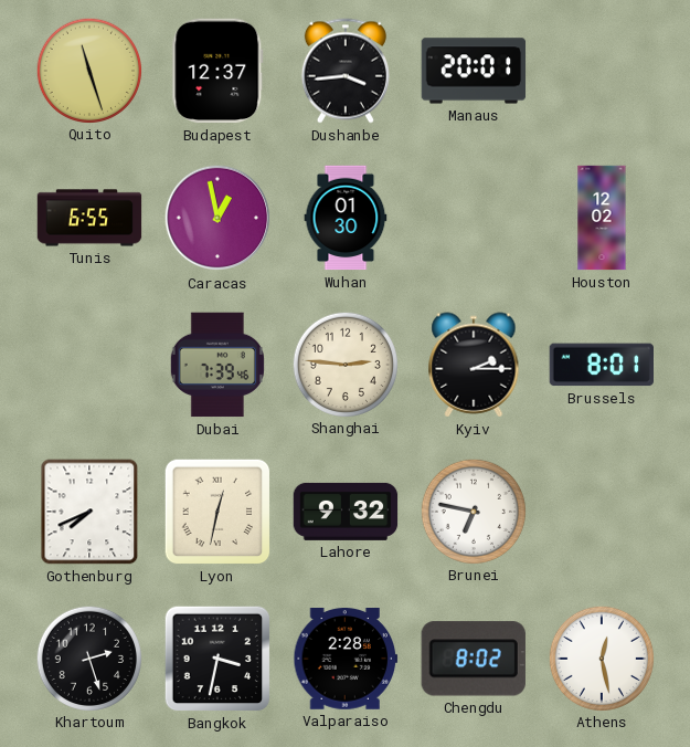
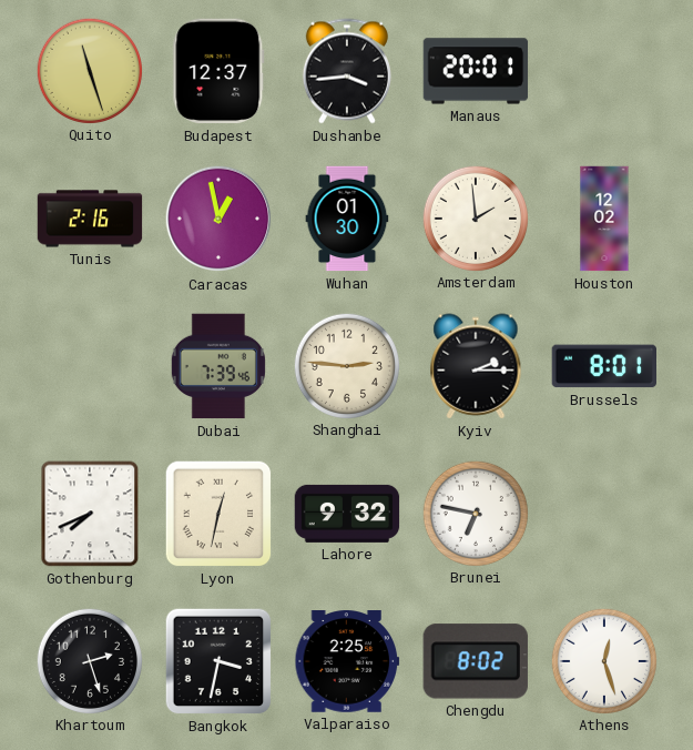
Tunis: 6:55 -> 2:16 (90, 219)
Amsterdam: none -> 1:59 (475, 217)
Valparaiso: 2:28 -> 2:25 (347, 662)
Athens: 12:28 -> 12:27 (603, 660)
